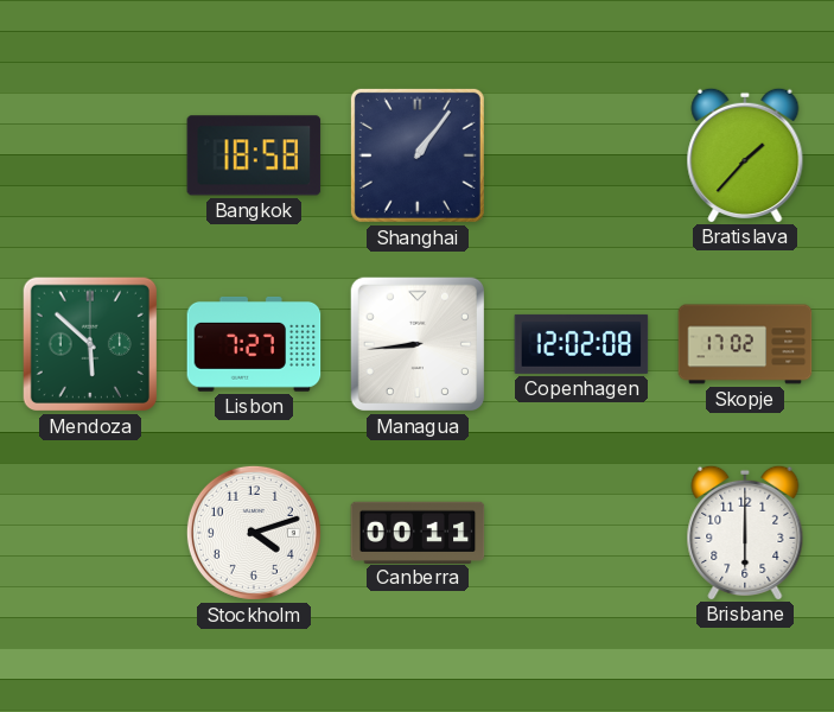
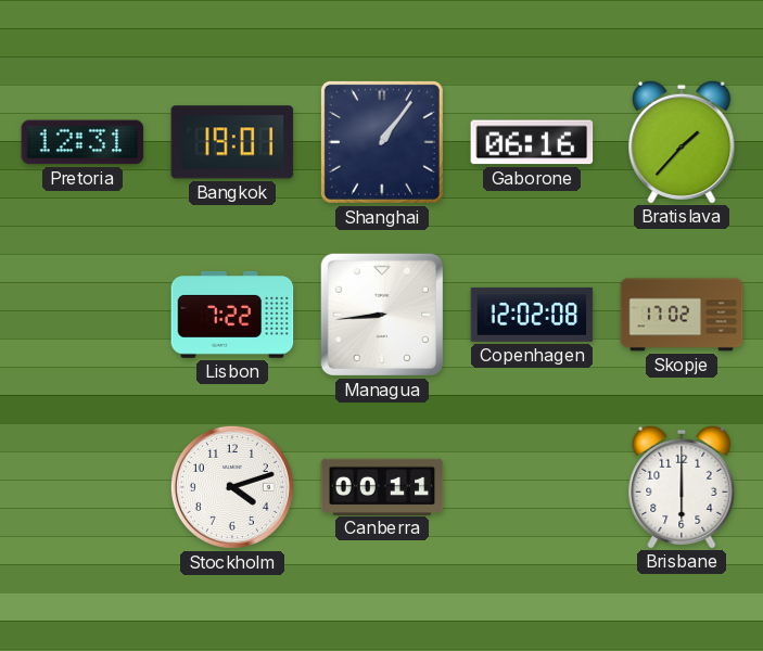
Pretoria: none -> 12:31 (82, 142)
Bangkok: 18:58 -> 19:01 (232, 142)
Gaborone: none -> 06:16 (532, 142)
Mendoza: 5:52 -> none (90, 344)
Lisbon: 7:27 -> 7:22 (232, 315)
